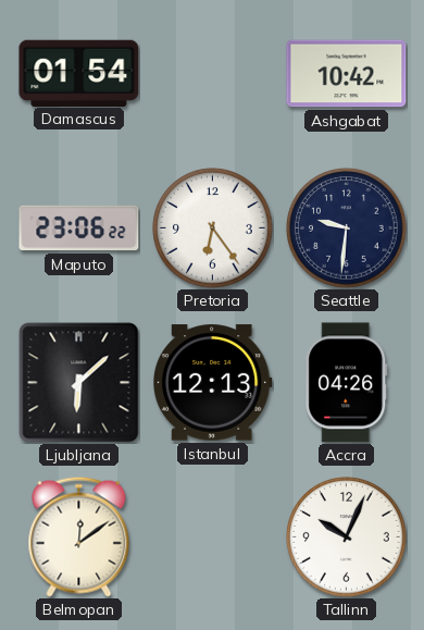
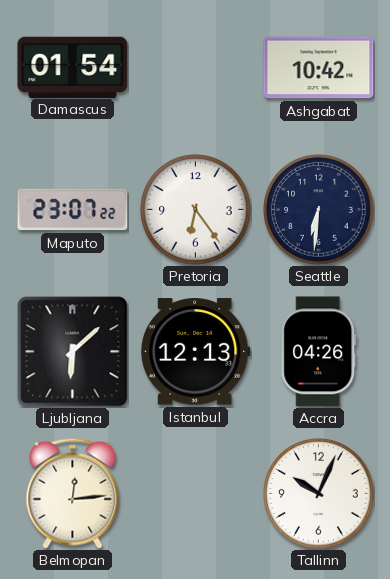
Maputo: 23:06 -> 23:07 (73, 210)
Seattle: 9:31 -> 6:31 (319, 210)
Belmopan: 12:09 -> 12:14 (73, 493)
